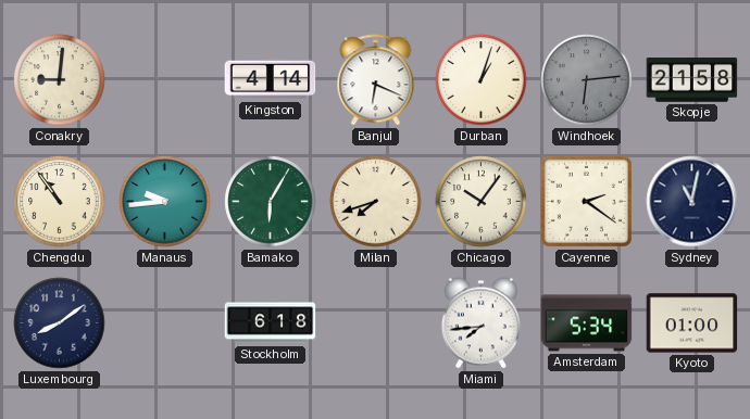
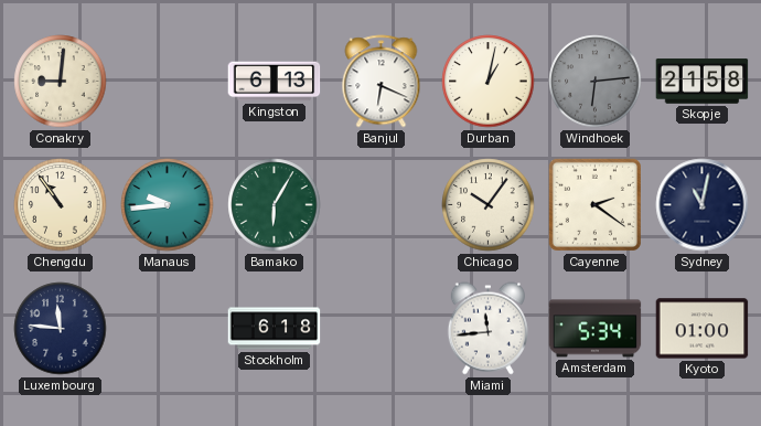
Kingston: 4:14 -> 6:13 (275, 82)
Durban: 1:03 -> 1:02 (489, 82)
Milan: 7:42 -> none (376, 202)
Luxembourg: 8:09 -> 11:46 (61, 329)
Miami: 7:44 -> 11:44 (487, 329)
